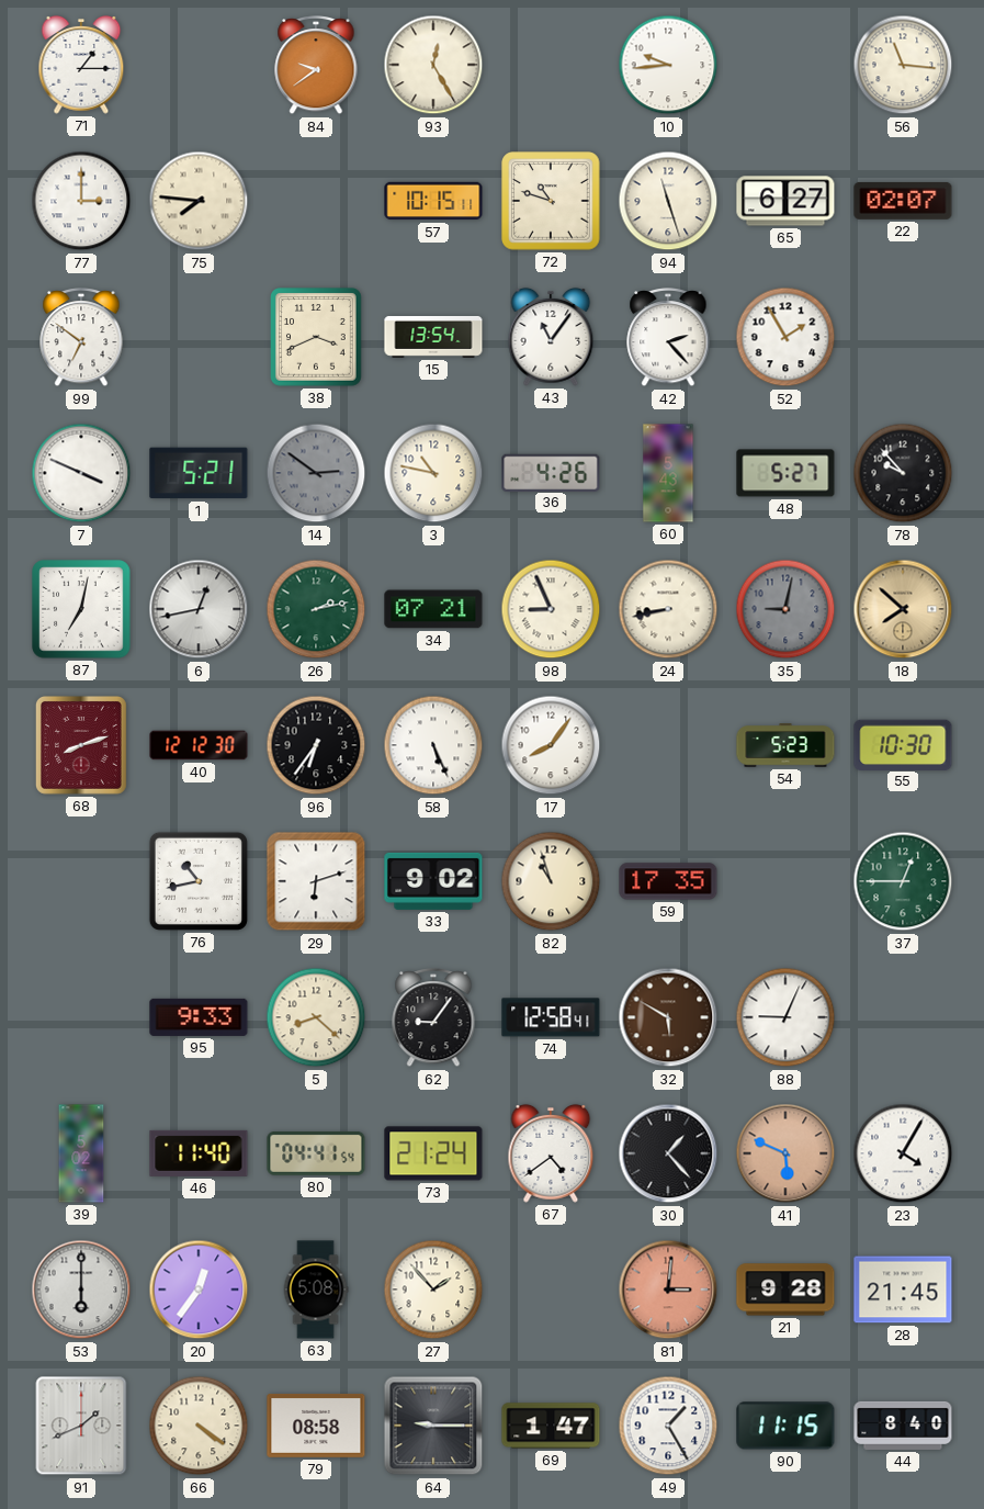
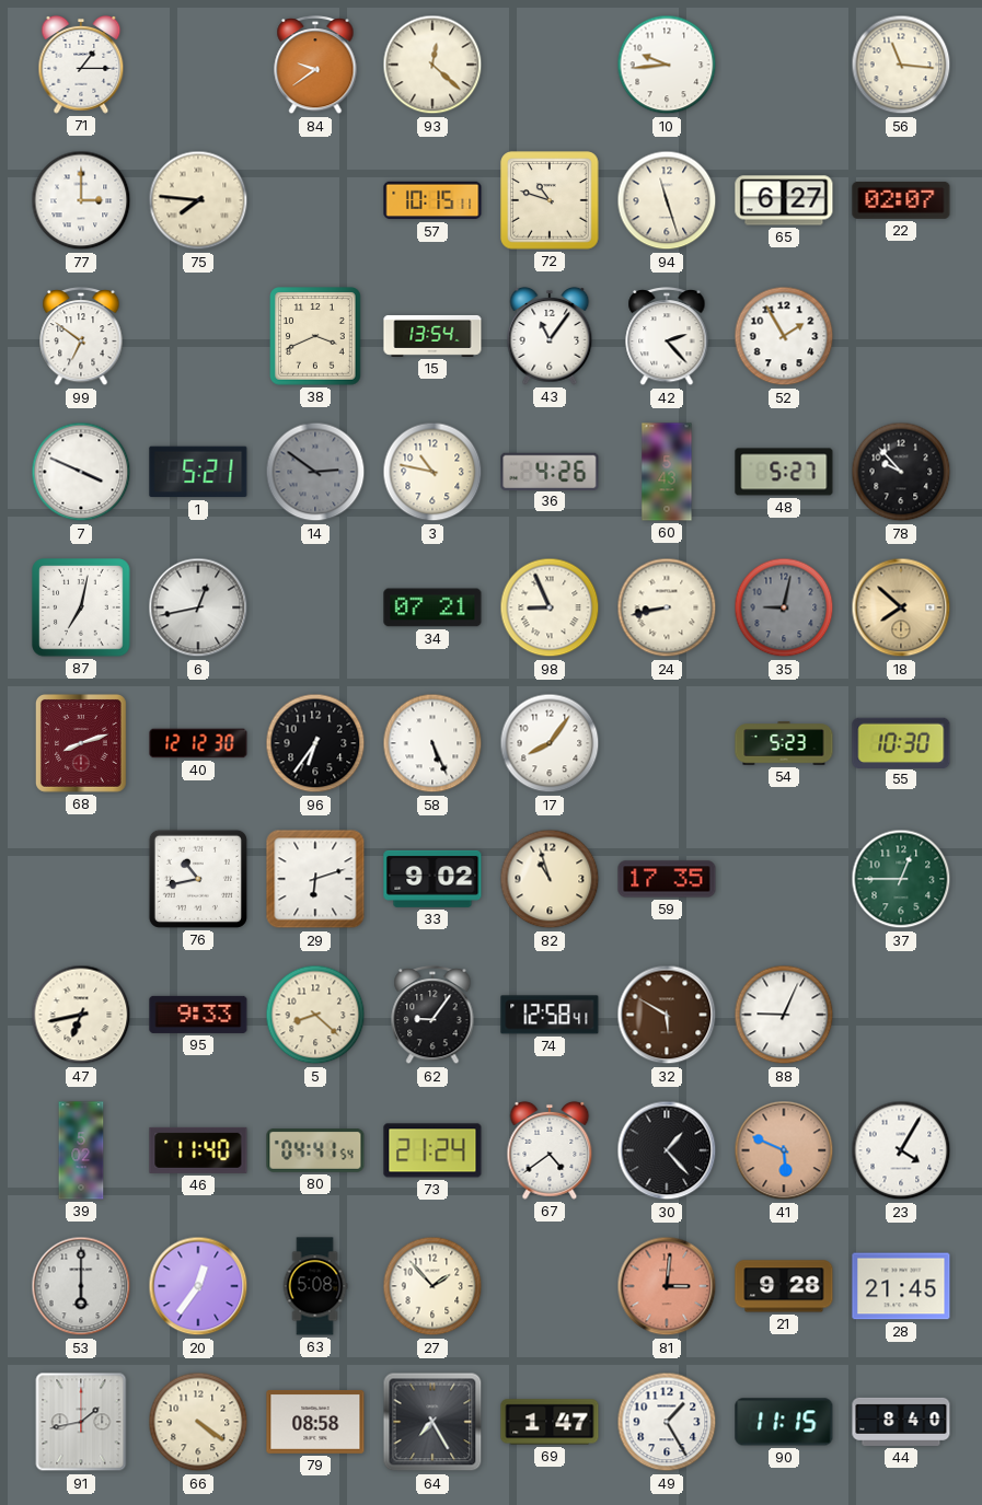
93: 12:25 -> 12:22 (432, 65)
26: 2:13 -> none (316, 609)
47: none -> 6:43 (81, 1015)
91: 1:41 -> 1:43 (81, 1422)
64: 9:15 -> 7:25 (432, 1422)
